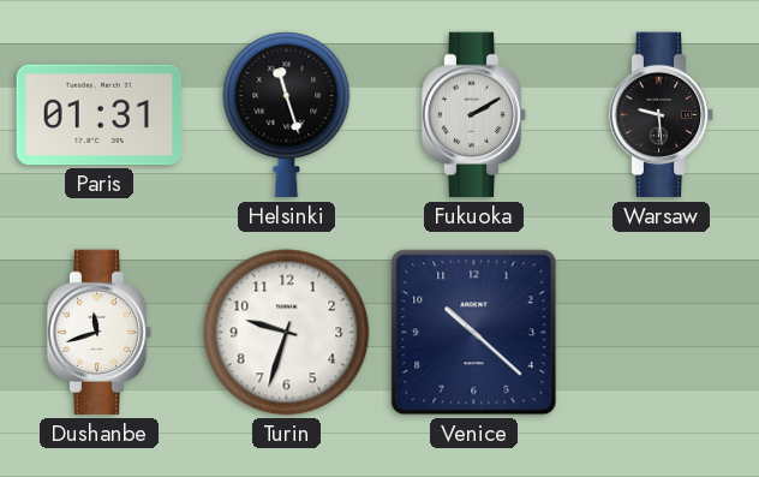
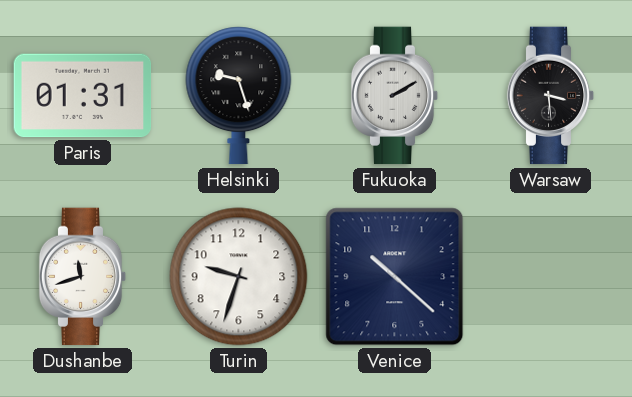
Helsinki: 11:27 -> 9:27 (239, 96)
Warsaw: 9:29 -> 3:29 (551, 96)
